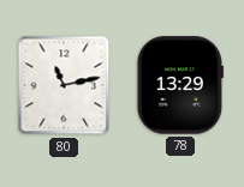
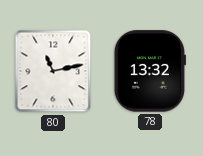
78: 13:29 -> 13:32 (150, 71)
